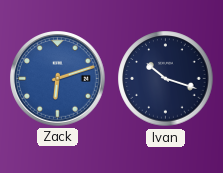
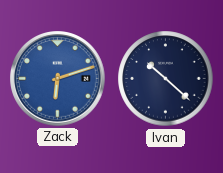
Ivan: 10:18 -> 10:22 (166, 79)
